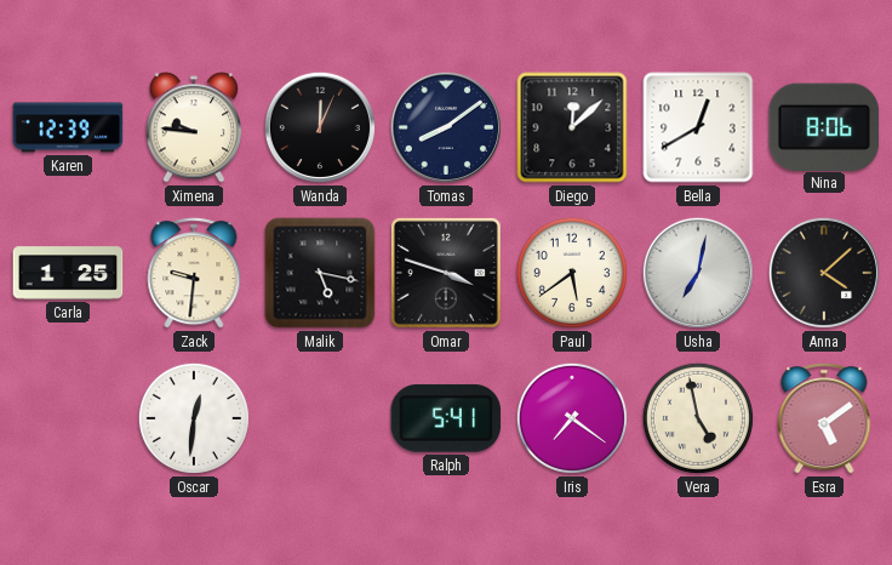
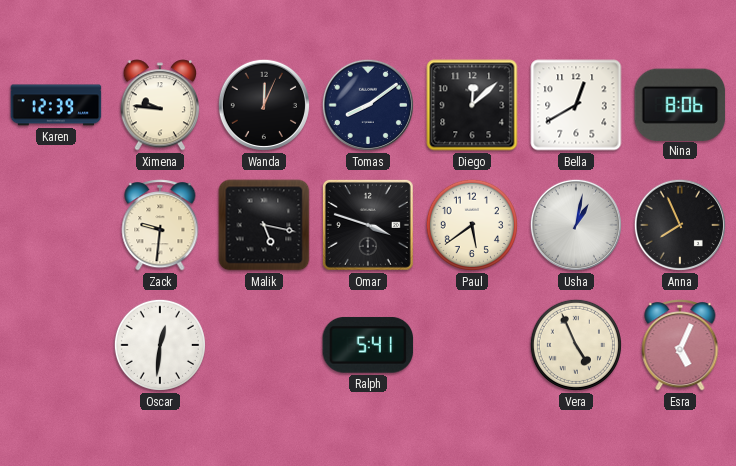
Carla: 1:25 -> none (68, 273)
Usha: 7:02 -> 1:02 (576, 225)
Anna: 4:08 -> 7:56 (680, 225)
Iris: 7:21 -> none (572, 418)
Vera: 4:58 -> 4:56 (576, 345)
Esra: 5:09 -> 5:04 (680, 345)
